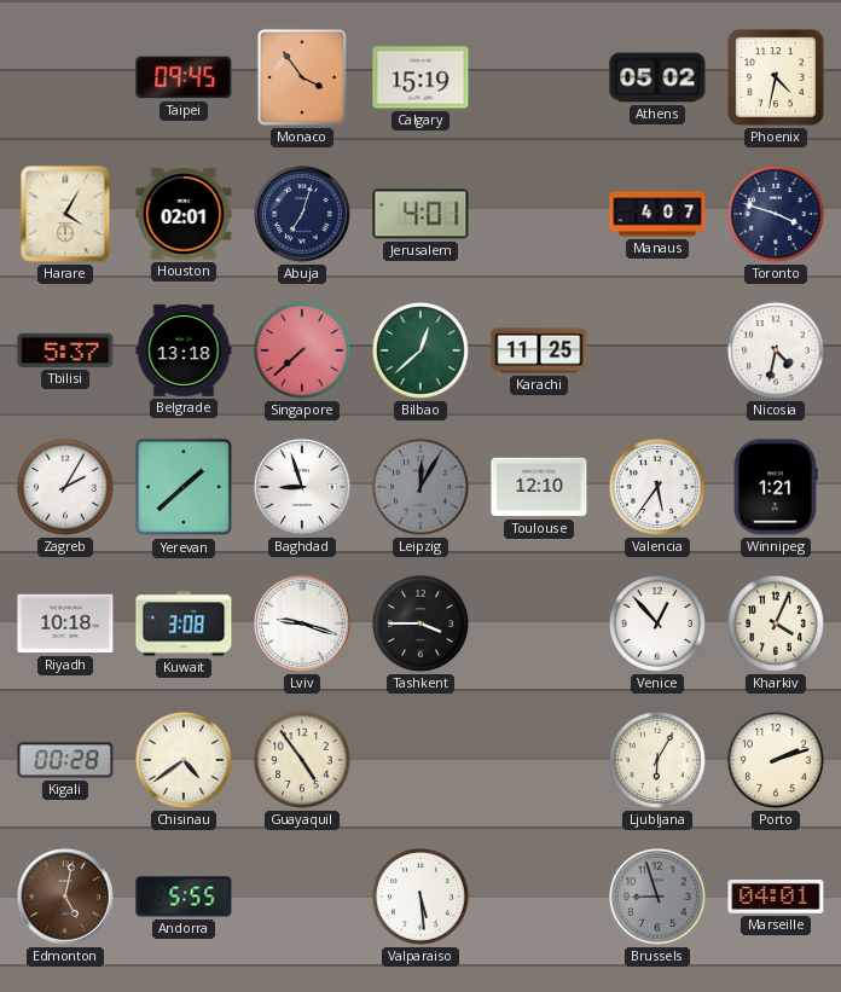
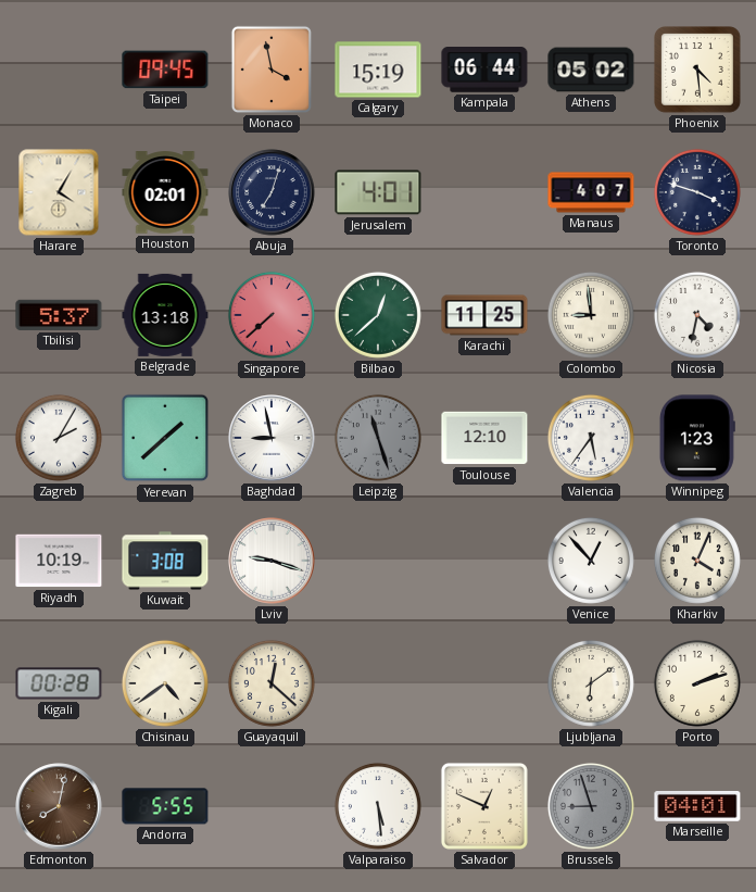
Monaco: 3:54 -> 3:58 (272, 70)
Kampala: none -> 06:44 (484, 70)
Phoenix: 4:32 -> 4:29 (698, 71)
Colombo: none -> 8:59 (591, 315)
Baghdad: 8:57 -> 8:58 (272, 438)
Leipzig: 12:05 -> 11:27 (378, 438)
Winnipeg: 1:21 -> 1:23 (697, 438)
Riyadh: 10:18 -> 10:19 (59, 561)
Tashkent: 3:45 -> none (420, 623)
Guayaquil: 4:54 -> 12:22 (272, 683)
Ljubljana: 6:05 -> 6:09 (591, 683)
Edmonton: 5:02 -> 8:02 (59, 806)
Salvador: none -> 12:49 (484, 806)
